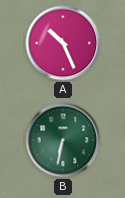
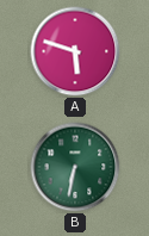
A: 10:26 -> 5:48 (75, 51)
